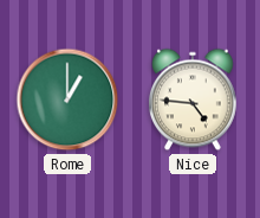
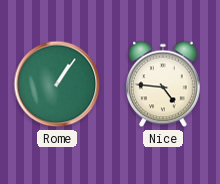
Rome: 1:00 -> 1:06 (57, 84)
